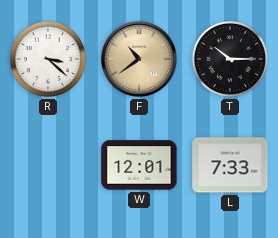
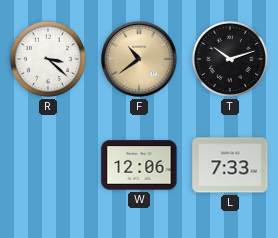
T: 10:15 -> 10:12 (230, 59)
W: 12:01 -> 12:06 (139, 165)
